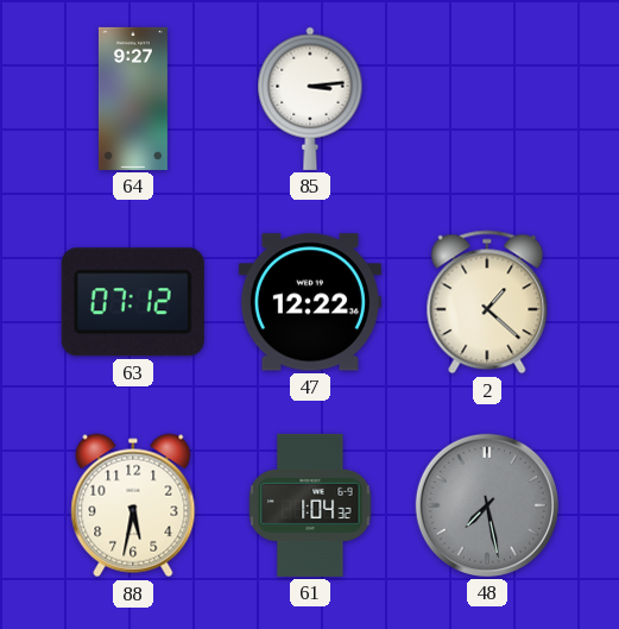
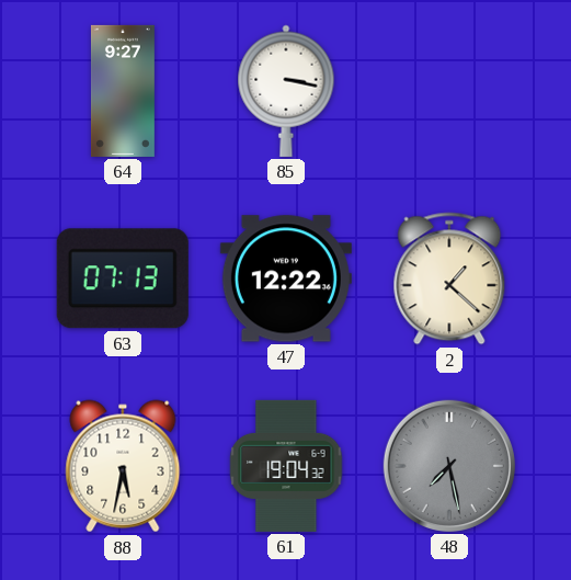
85: 3:14 -> 3:17 (286, 91)
63: 07:12 -> 07:13 (123, 278)
61: 1:04 -> 19:04 (286, 466)
